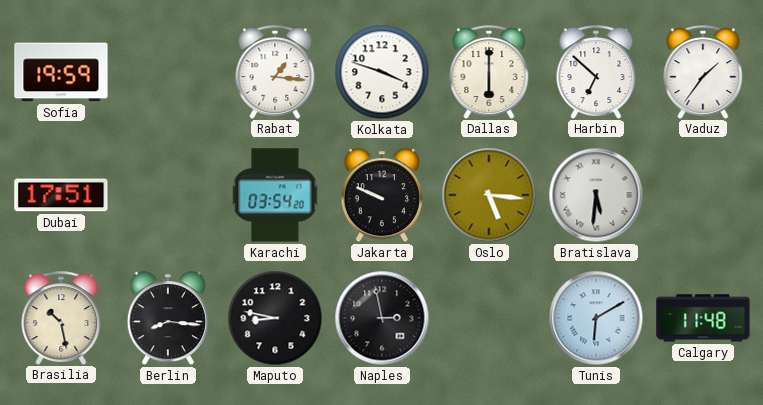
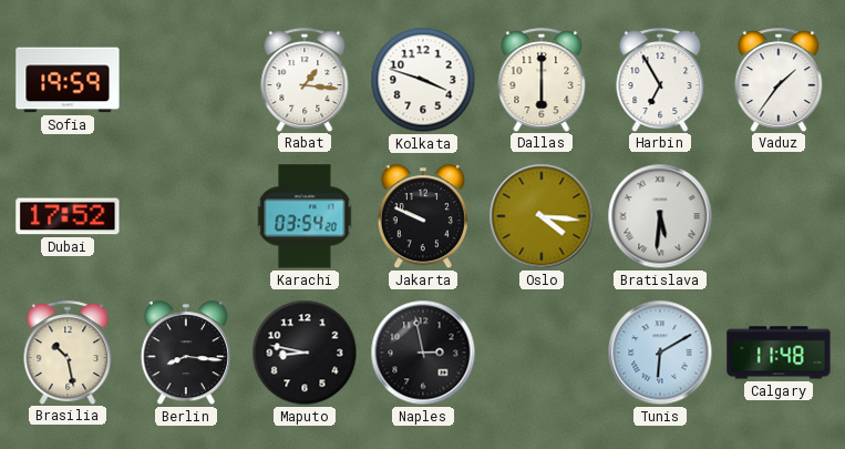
Harbin: 6:52 -> 6:55 (660, 80)
Dubai: 17:51 -> 17:52 (68, 216)
Oslo: 5:16 -> 4:16 (542, 216)
